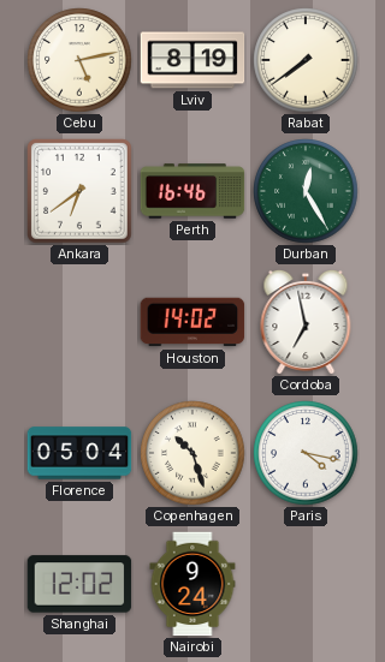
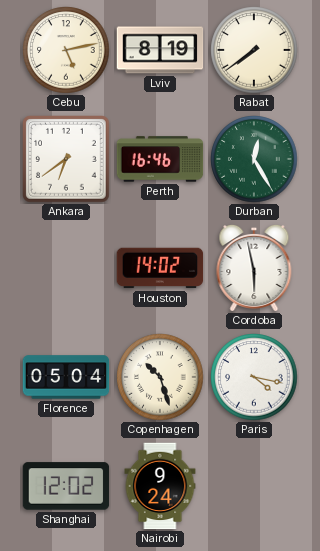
Cordoba: 6:58 -> 5:58 (254, 268)
